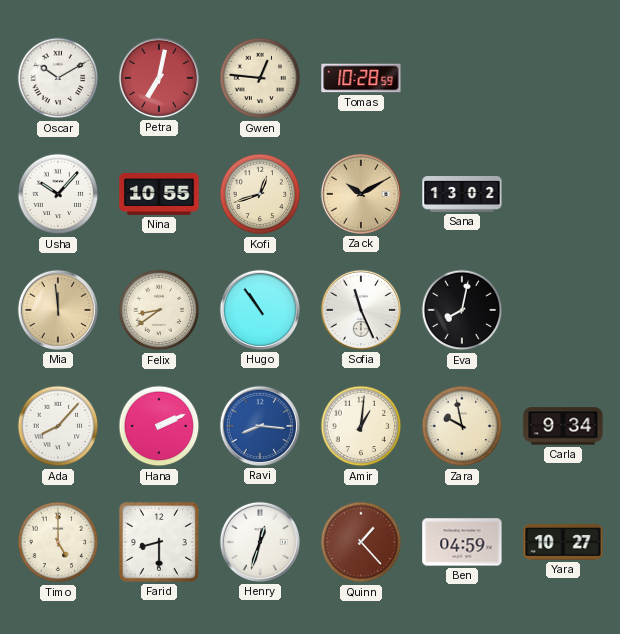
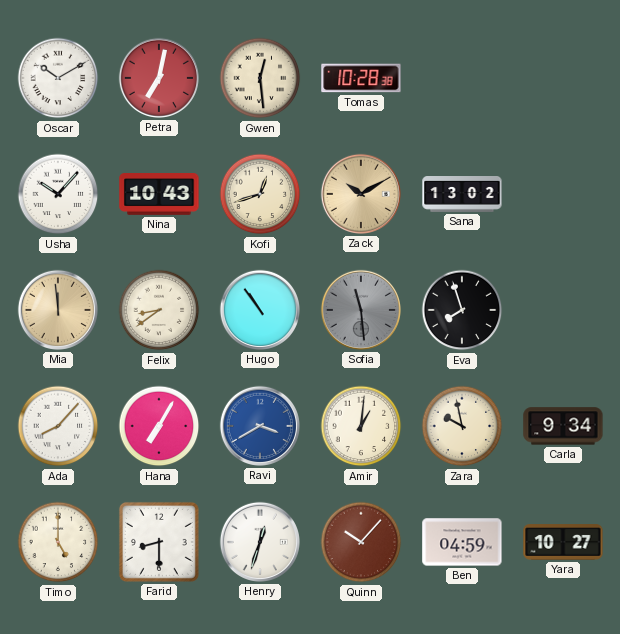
Gwen: 12:46 -> 12:29 (260, 78)
Tomas: 10:28:59 -> 10:28:38 (361, 78)
Nina: 10:55 -> 10:43 (159, 195)
Sofia: 11:26 -> 11:29 (361, 310)
Sofia dial: white -> grey (361, 310)
Eva: 8:02 -> 7:57 (462, 310)
Hana: 2:11 -> 7:05 (159, 426)
Ravi: 8:16 -> 3:40 (260, 426)
Quinn: 1:23 -> 10:07 (361, 542)
